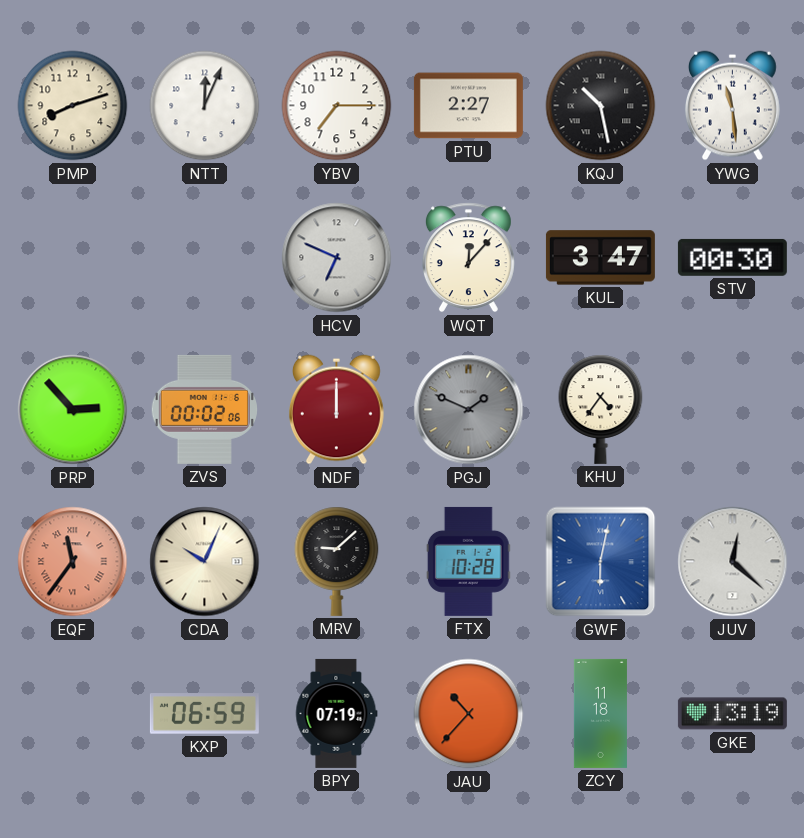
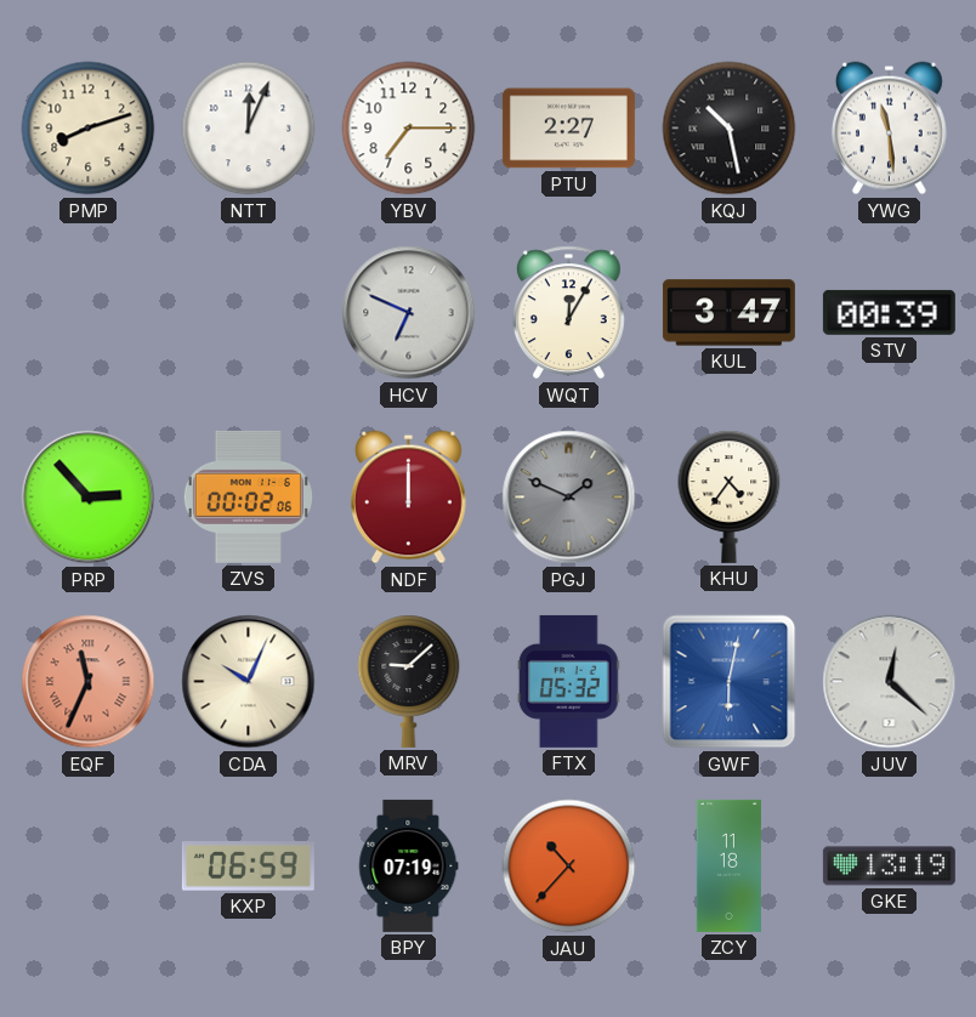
WQT: 12:07 -> 12:05 (568, 313)
STV: 00:30 -> 00:39 (889, 312)
EQF: 11:36 -> 11:34 (89, 682)
FTX: 10:28 -> 05:32 (568, 681)
